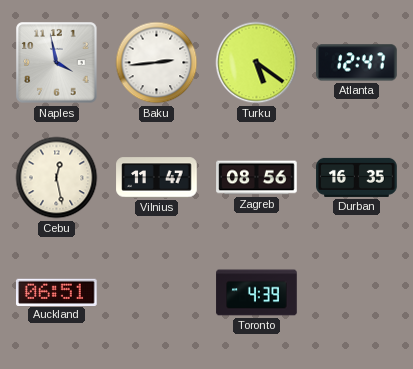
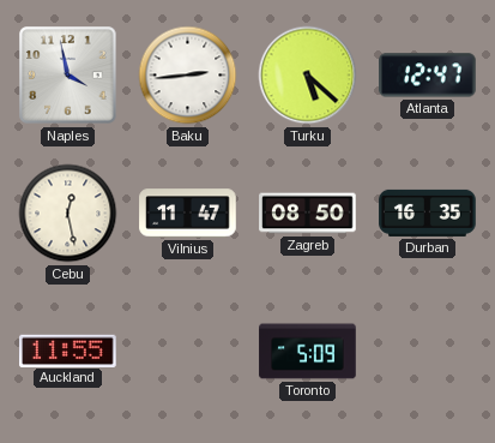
Turku: 5:21 -> 5:22 (308, 76)
Zagreb: 08:56 -> 08:50 (308, 214)
Auckland: 06:51 -> 11:55 (68, 351)
Toronto: 4:39 -> 5:09 (308, 352)
